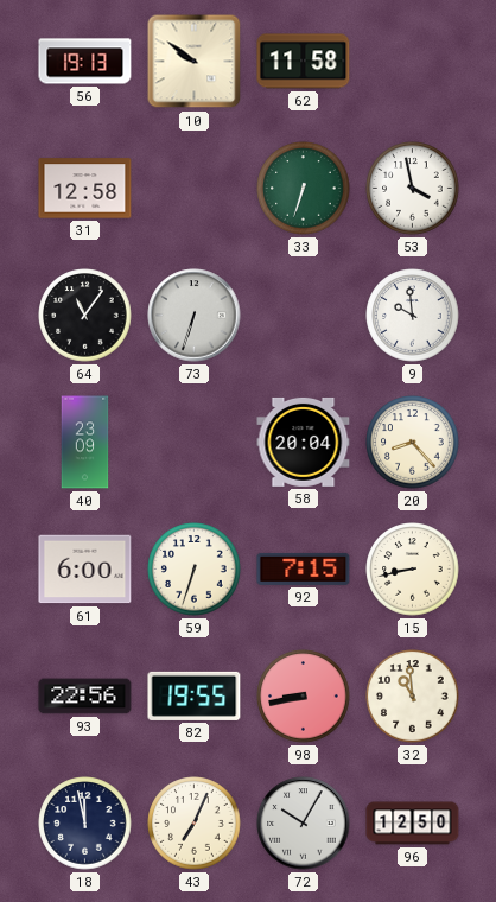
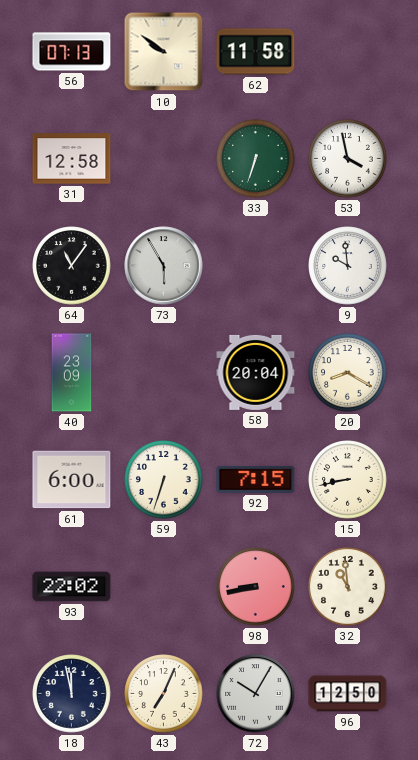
56: 19:13 -> 07:13 (72, 52)
73: 6:33 -> 5:55 (164, 266)
20: 8:23 -> 8:20 (348, 373)
93: 22:56 -> 22:02 (72, 587)
82: 19:55 -> none (195, 695)
